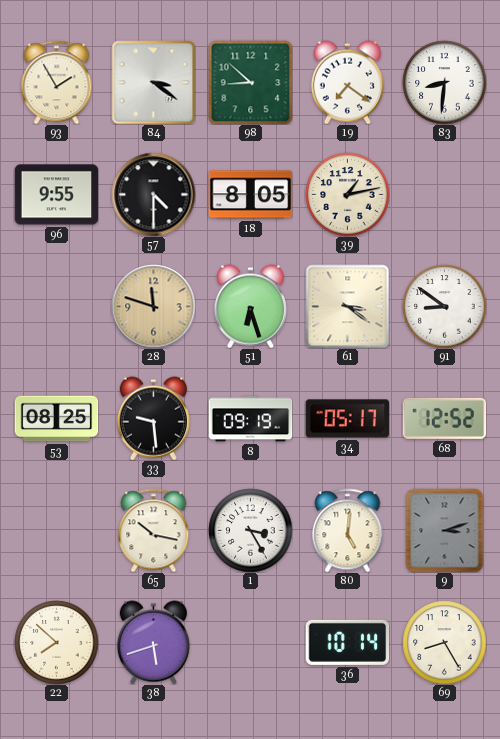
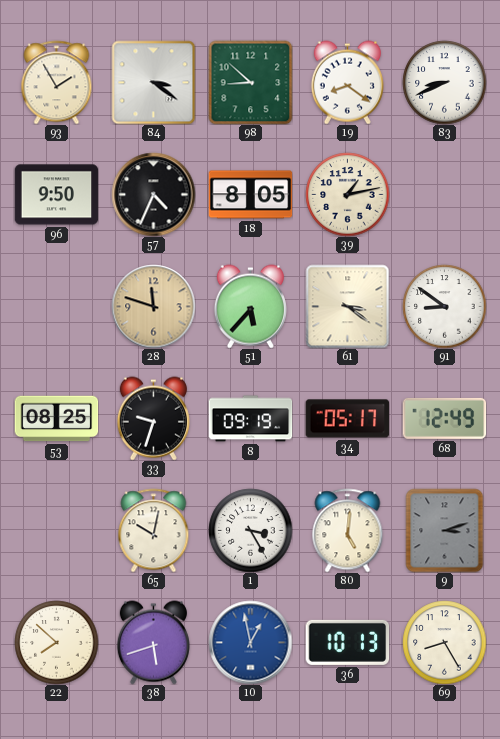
19: 7:21 -> 8:21 (347, 82)
83: 8:31 -> 8:41 (444, 82)
96: 9:55 -> 9:50 (56, 195)
57: 4:30 -> 4:34 (153, 194)
51: 6:27 -> 5:37 (250, 306)
33: 9:29 -> 9:33 (153, 418)
68: 12:52 -> 12:49 (444, 418)
65: 10:17 -> 10:02 (154, 530)
10: none -> 12:58 (250, 642)
36: 10:14 -> 10:13 (347, 642)
